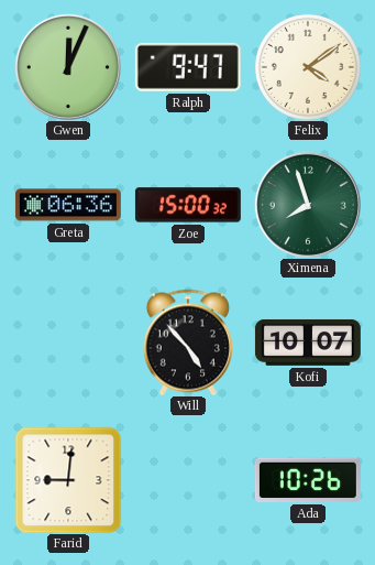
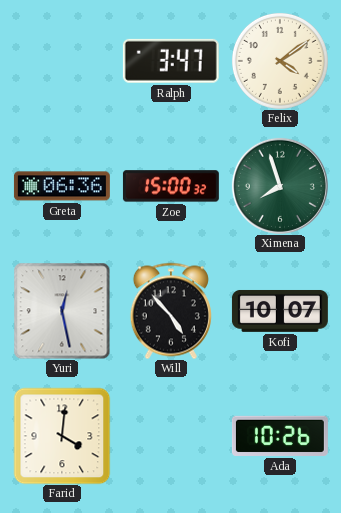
Gwen: 12:04 -> none (68, 67)
Ralph: 9:47 -> 3:47 (171, 61)
Yuri: none -> 12:28 (62, 311)
Farid: 9:01 -> 4:01 (62, 436)
